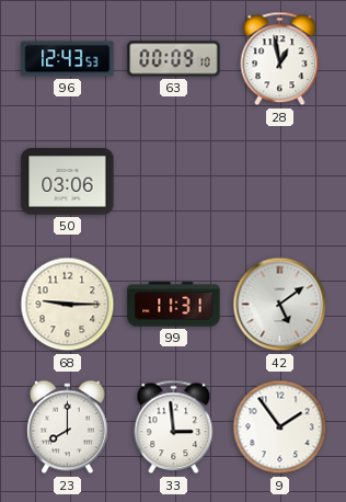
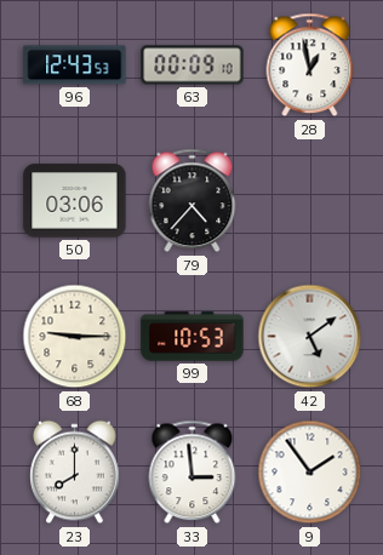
79: none -> 4:37 (193, 201)
99: 11:31 -> 10:53 (193, 337)
